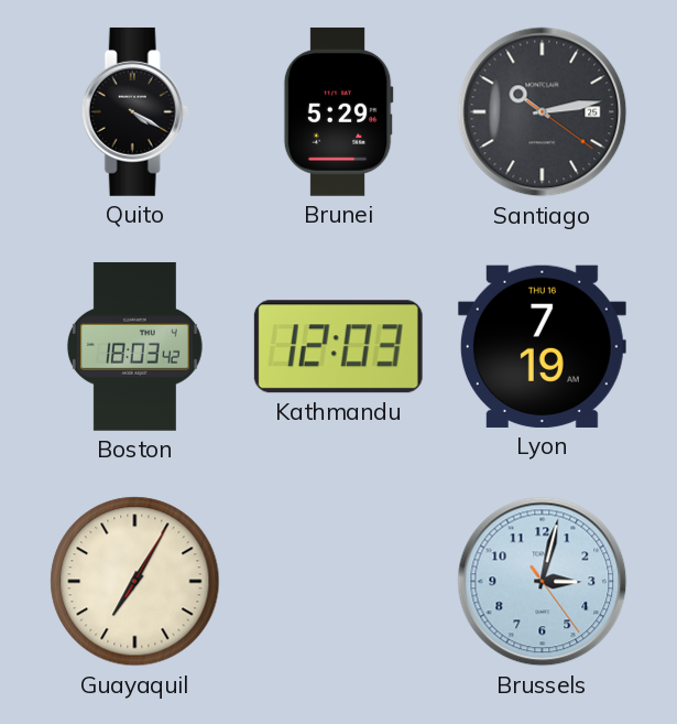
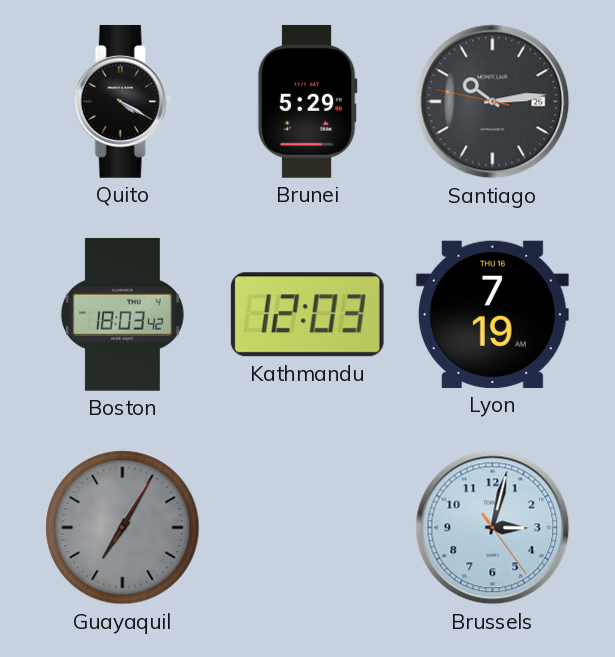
Santiago: 10:13:21 -> 10:13:47 (493, 102)
Guayaquil dial: cream -> grey (123, 528)
